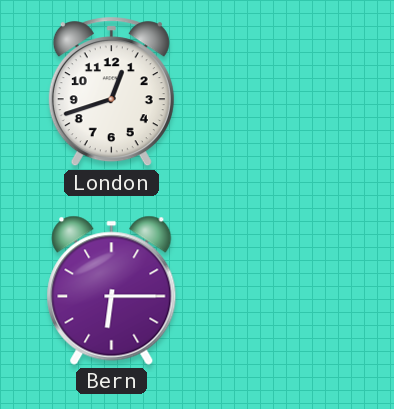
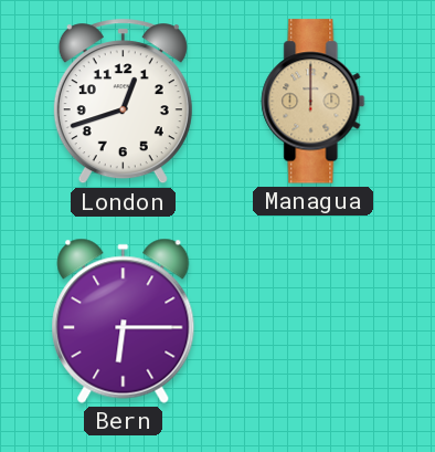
Managua: none -> 12:00 (314, 102)
